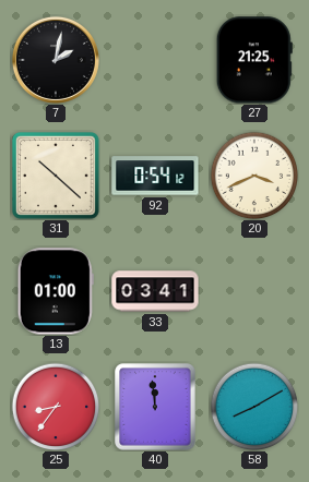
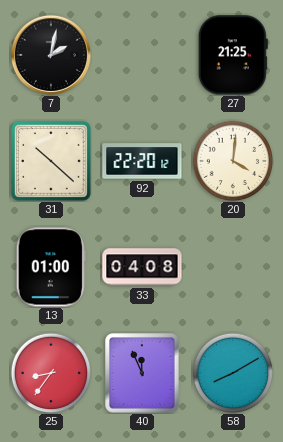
92: 0:54 -> 22:20 (142, 161)
20: 3:41 -> 4:01 (233, 161)
33: 03:41 -> 04:08 (142, 267)
40: 11:59 -> 11:56 (142, 373)
